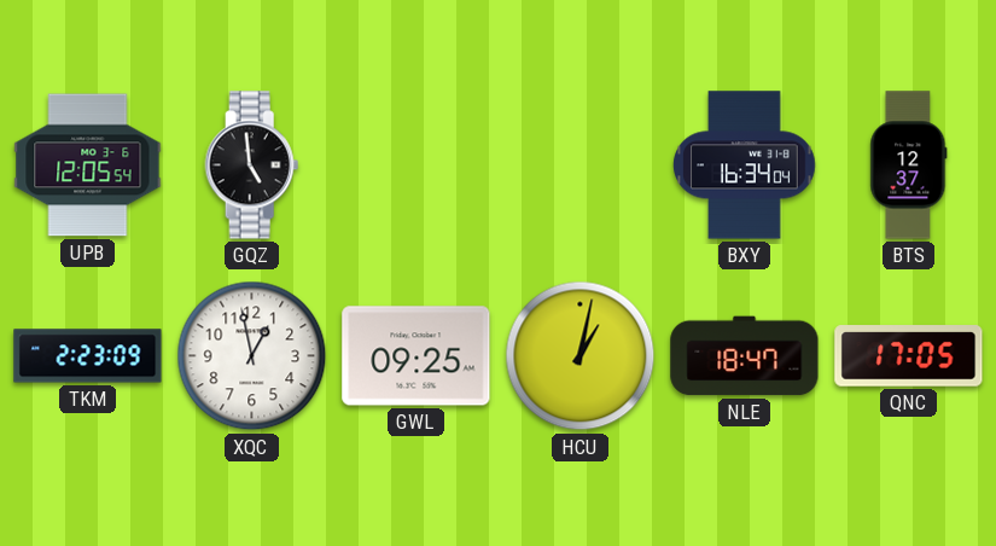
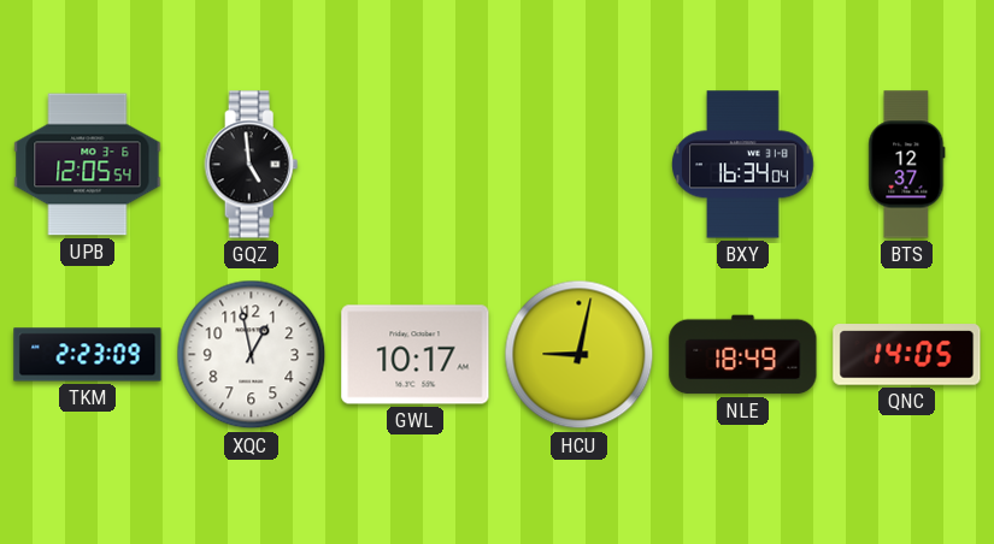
GWL: 09:25 -> 10:17 (416, 355)
HCU: 1:02 -> 9:02 (580, 355)
NLE: 18:47 -> 18:49 (743, 355)
QNC: 17:05 -> 14:05 (907, 355)
